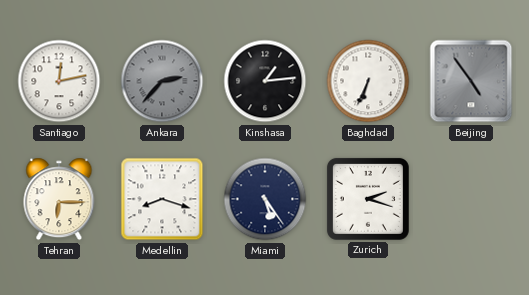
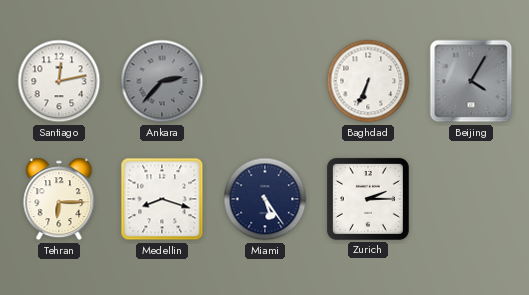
Kinshasa: 1:14 -> none (265, 81)
Beijing: 4:54 -> 4:05 (471, 81)
Zurich: 2:18 -> 2:15 (368, 199)
